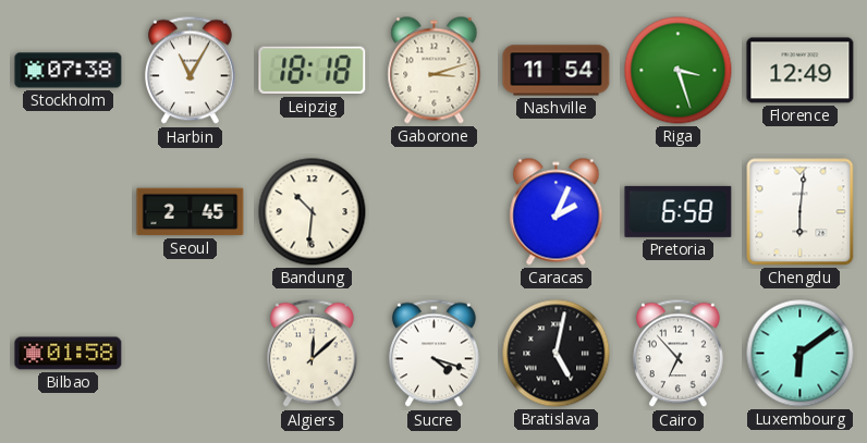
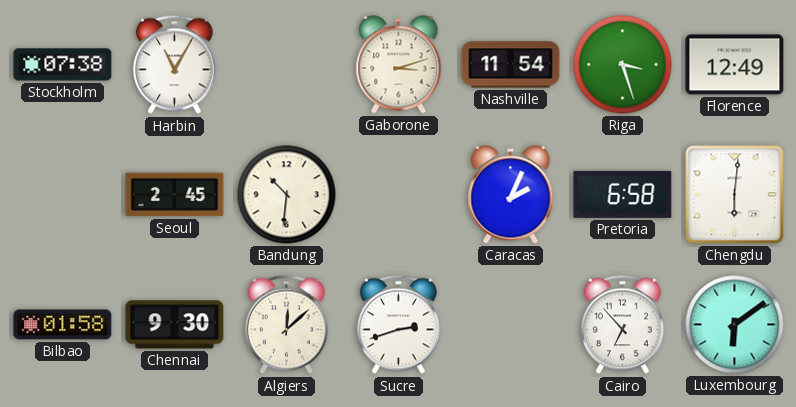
Leipzig: 18:18 -> none (313, 71)
Chennai: none -> 9:30 (175, 325)
Sucre: 4:18 -> 2:42 (399, 325)
Bratislava: 5:02 -> none (557, 354)
